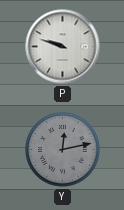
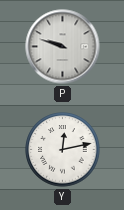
Y dial: grey -> white (63, 150)
